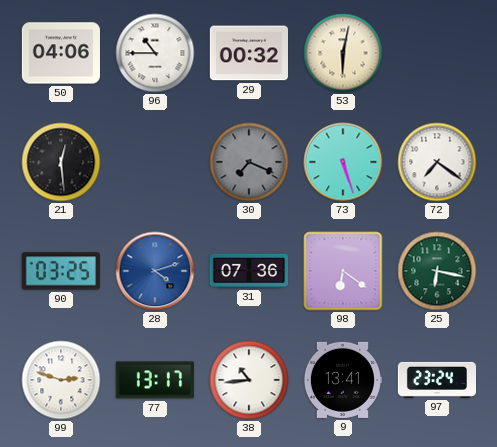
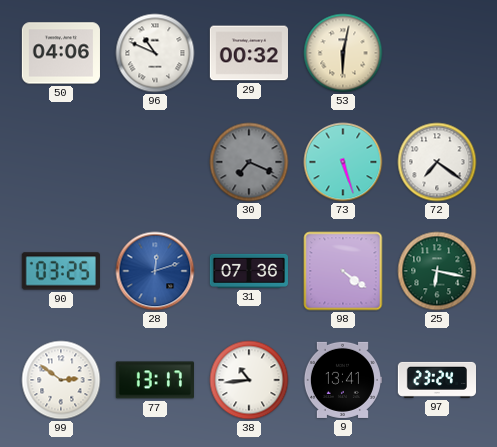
96: 10:45 -> 10:49 (155, 53)
21: 12:29 -> none (61, 162)
28: 4:12 -> 12:12 (155, 271)
98: 6:21 -> 4:21 (343, 271)
99: 2:48 -> 2:51 (61, 380)
